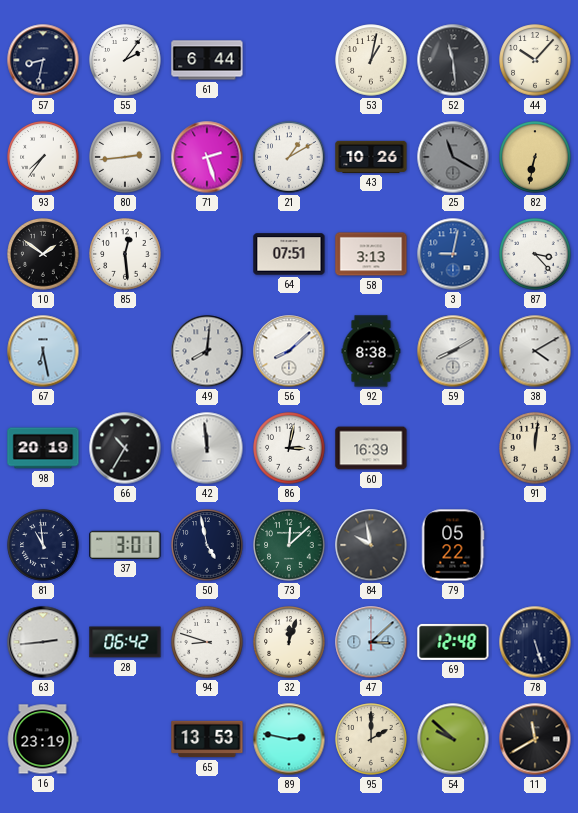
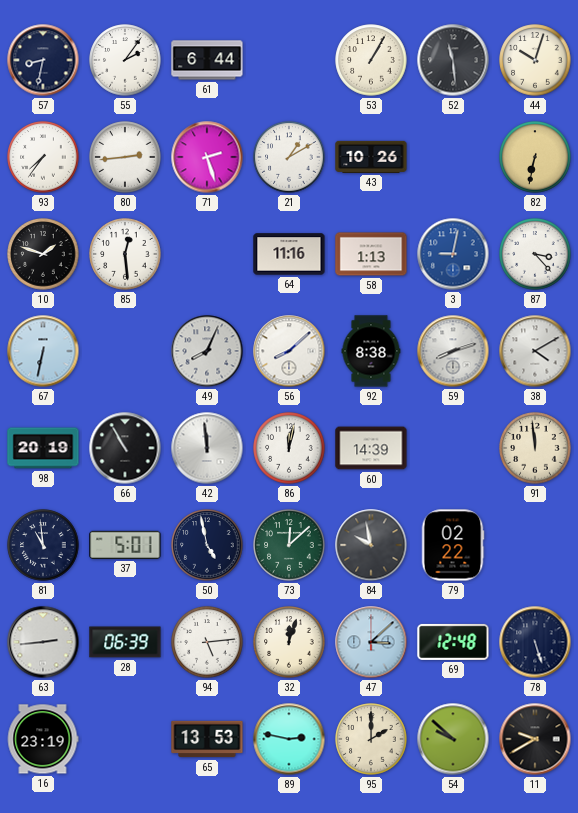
53: 1:02 -> 1:05 (371, 60)
44: 10:07 -> 10:03 (535, 60)
25: 11:20 -> none (453, 157)
10: 1:51 -> 1:48 (43, 254)
64: 07:51 -> 11:16 (289, 254)
58: 3:13 -> 1:13 (371, 254)
67: 6:28 -> 6:32 (43, 351)
49: 8:01 -> 8:04 (207, 351)
59: 8:10 -> 8:12 (453, 351)
66: 10:35 -> 10:55 (125, 448)
86: 3:02 -> 12:02 (289, 448)
60: 16:39 -> 14:39 (371, 448)
91: 12:01 -> 11:59 (535, 448)
37: 3:01 -> 5:01 (125, 545)
79: 05:22 -> 02:22 (453, 545)
28: 06:42 -> 06:39 (125, 642)
94: 8:48 -> 5:14 (207, 642)
11: 11:40 -> 9:40 (535, 739)
